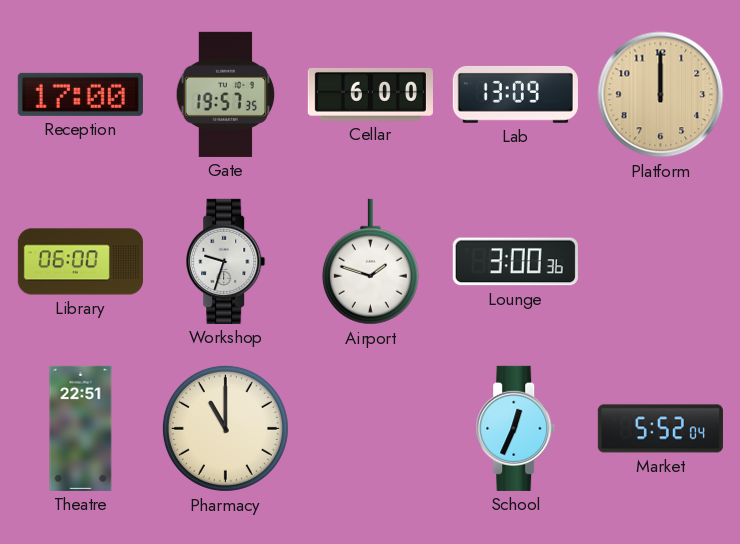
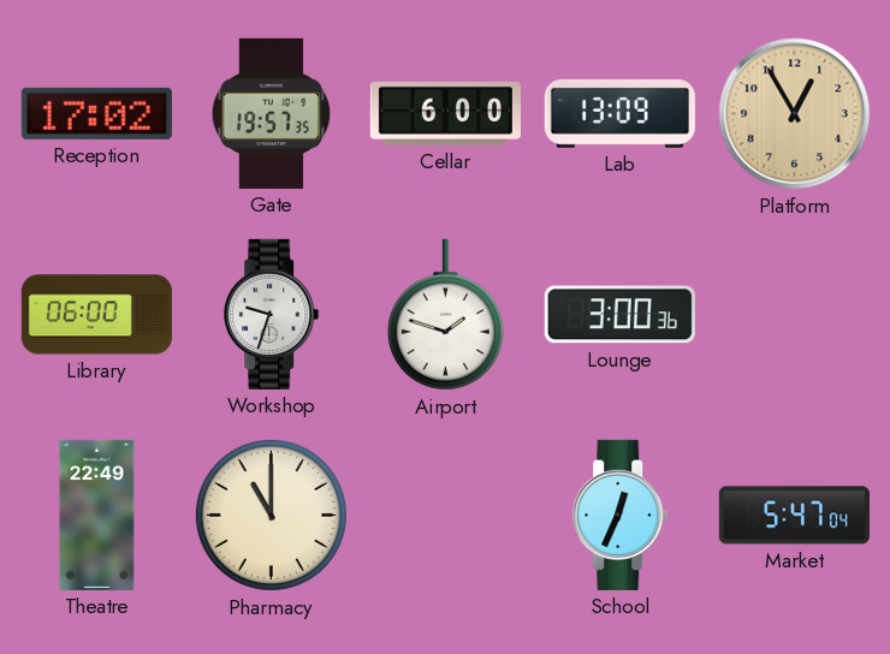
Reception: 17:00 -> 17:02 (96, 113)
Platform: 12:00 -> 12:55 (795, 114)
Theatre: 22:51 -> 22:49 (97, 515)
Market: 5:52 -> 5:47 (794, 516)
